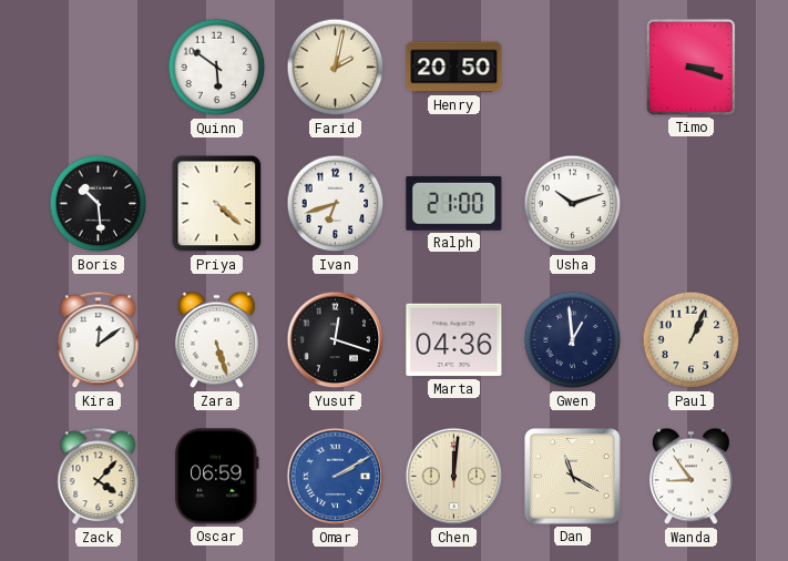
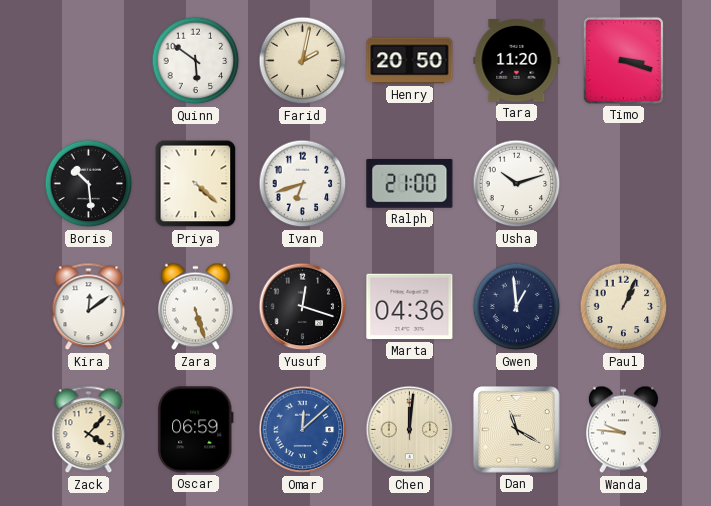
Tara: none -> 11:20 (517, 61)
Omar: 2:10 -> 12:08 (303, 430)
Wanda: 8:54 -> 9:46 (623, 430)
